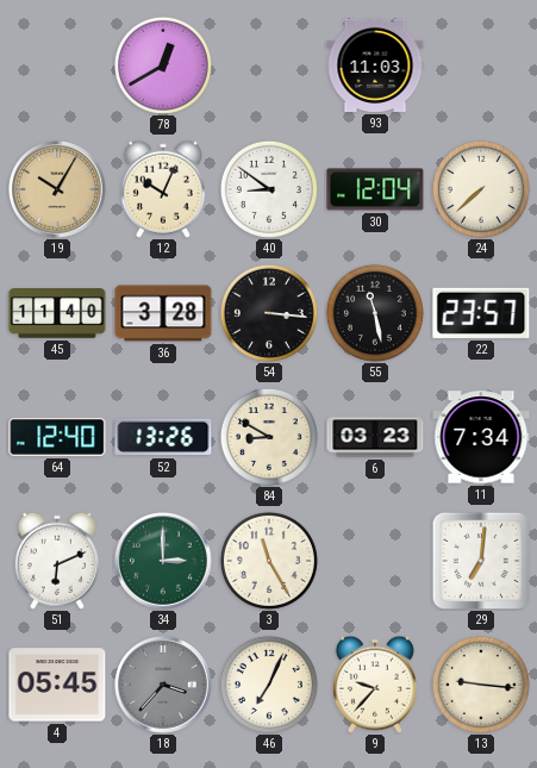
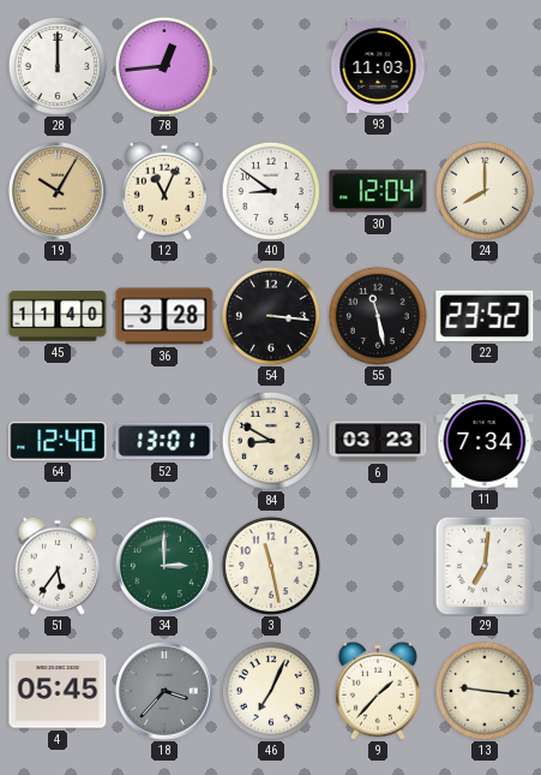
28: none -> 12:00 (58, 66)
78: 12:40 -> 12:44 (164, 66)
12: 10:04 -> 11:04 (164, 191)
24: 7:38 -> 8:00 (485, 191)
22: 23:57 -> 23:52 (485, 316)
52: 13:26 -> 13:01 (164, 441)
51: 6:11 -> 5:36 (58, 566)
3: 11:25 -> 11:28 (271, 566)
9: 9:37 -> 1:37 (378, 691)
